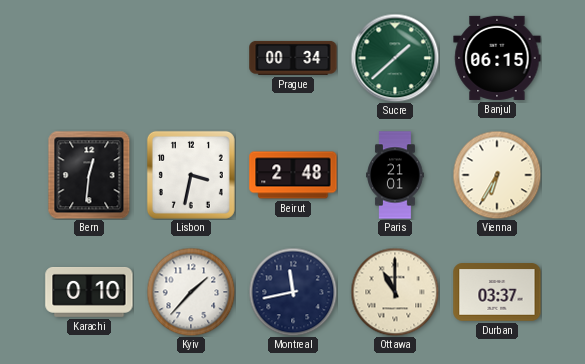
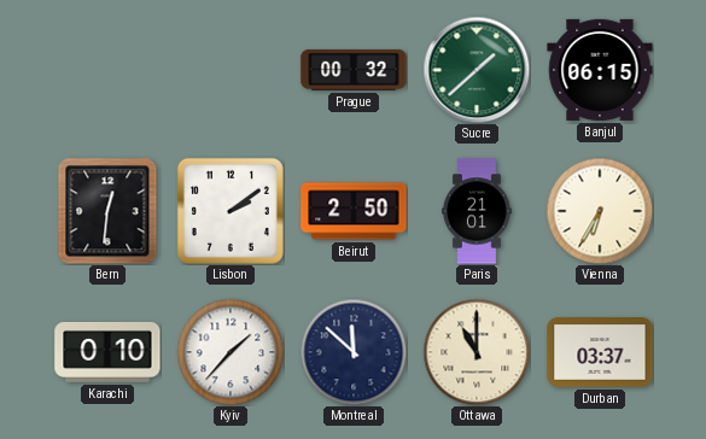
Prague: 00:34 -> 00:32 (354, 70)
Lisbon: 3:32 -> 2:09 (231, 211)
Beirut: 2:48 -> 2:50 (354, 211)
Montreal: 11:43 -> 11:52 (354, 352)
